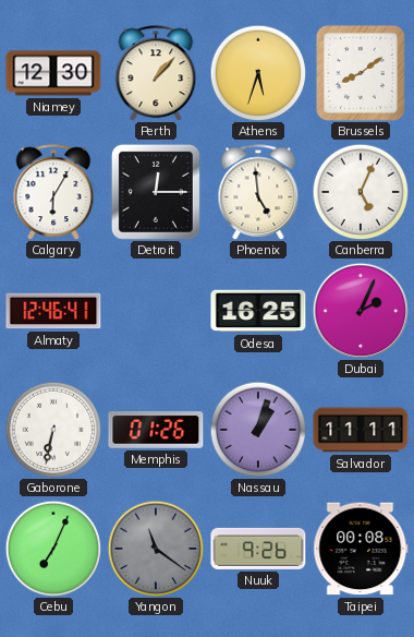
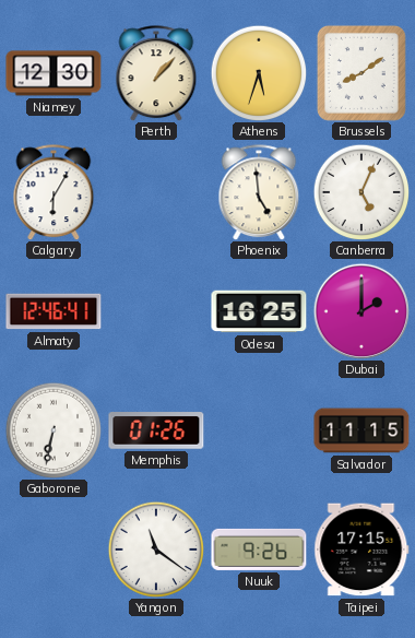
Detroit: 12:15 -> none (156, 192)
Dubai: 2:04 -> 2:00 (361, 311)
Nassau: 1:03 -> none (258, 430)
Salvador: 11:11 -> 11:15 (361, 430)
Cebu: 7:04 -> none (53, 549)
Yangon dial: grey -> white (156, 550)
Taipei: 00:08 -> 17:15 (361, 550)
